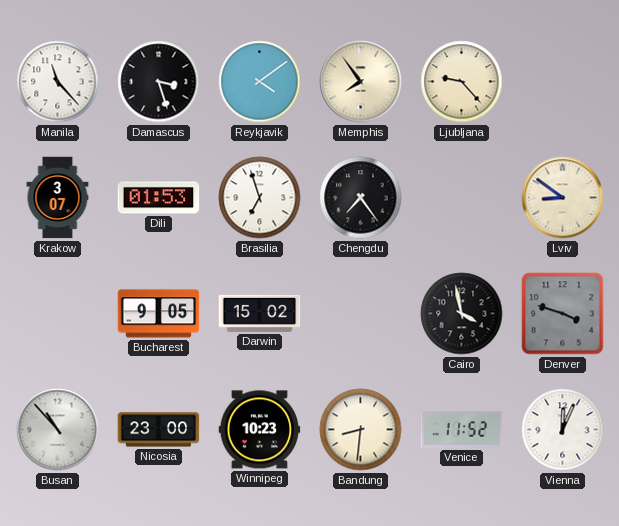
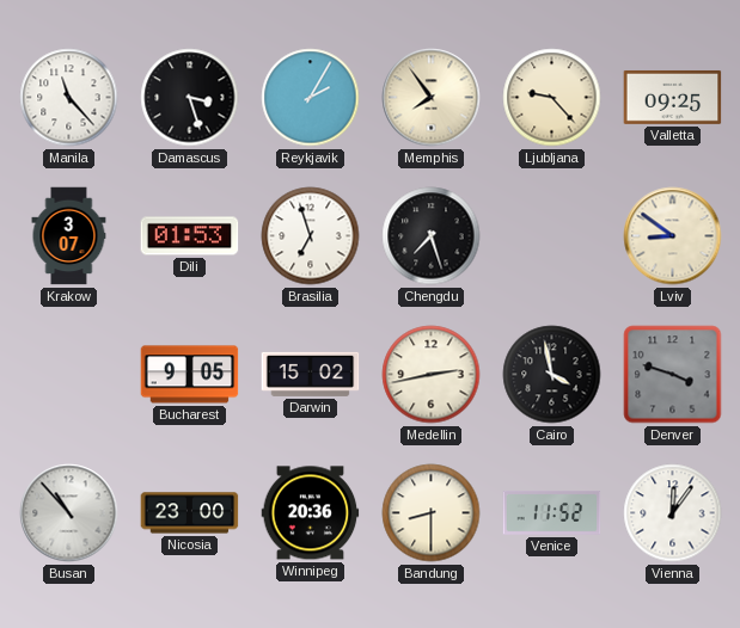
Reykjavik: 4:09 -> 2:05 (311, 98)
Valletta: none -> 09:25 (673, 97)
Chengdu: 7:24 -> 7:27 (432, 236)
Medellin: none -> 2:43 (432, 375)
Winnipeg: 10:23 -> 20:36 (311, 513)
Bandung: 8:31 -> 8:30 (432, 513)
Vienna: 12:04 -> 12:06 (673, 513)
